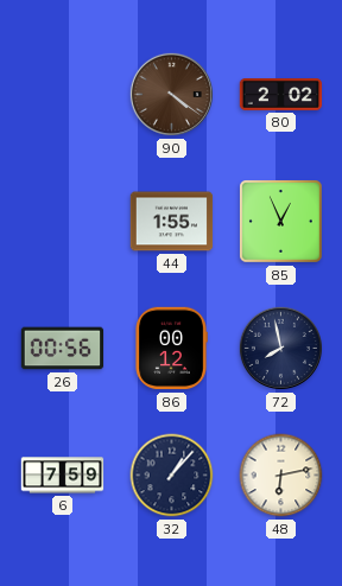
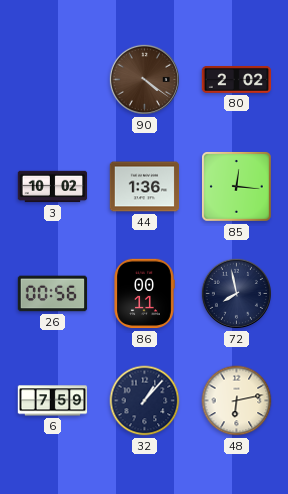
3: none -> 10:02 (53, 187)
44: 1:55 -> 1:36 (145, 187)
85: 12:56 -> 12:16 (237, 187)
86: 00:12 -> 00:11 (144, 294)
